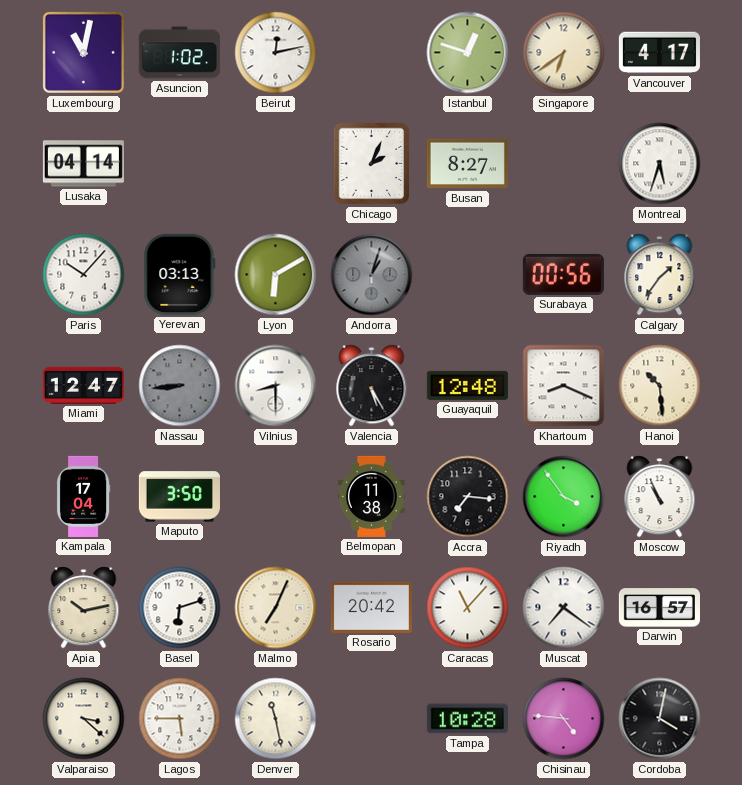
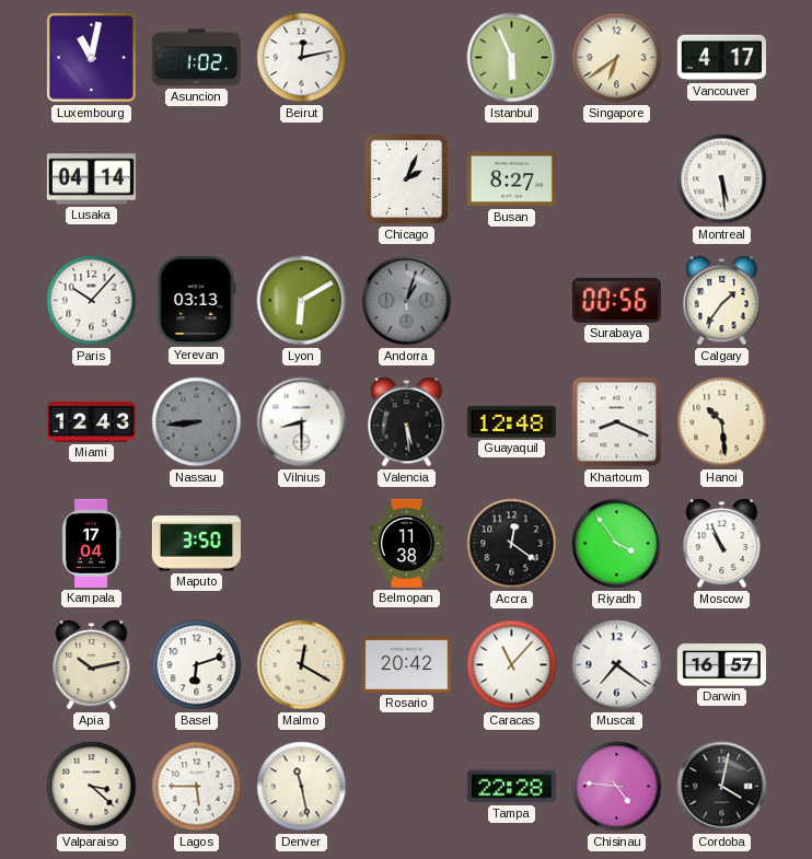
Istanbul: 12:48 -> 5:56 (512, 58)
Montreal: 5:33 -> 5:29 (722, 179)
Miami: 12:47 -> 12:43 (91, 421)
Valencia: 5:25 -> 5:29 (407, 422)
Accra: 7:16 -> 12:21 (512, 544)
Malmo: 7:04 -> 12:20 (302, 665)
Tampa: 10:28 -> 22:28 (511, 787)
